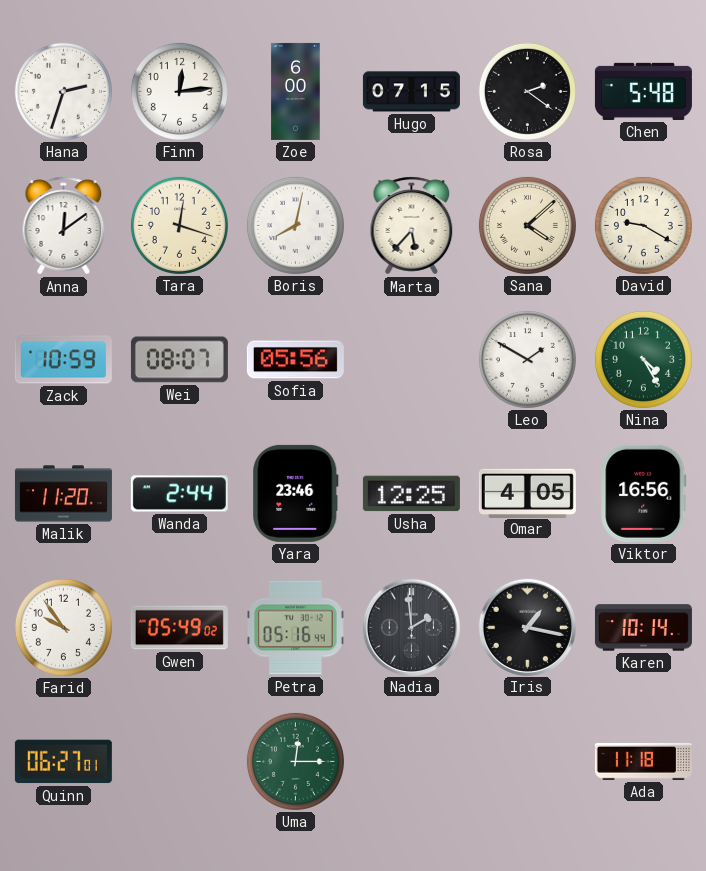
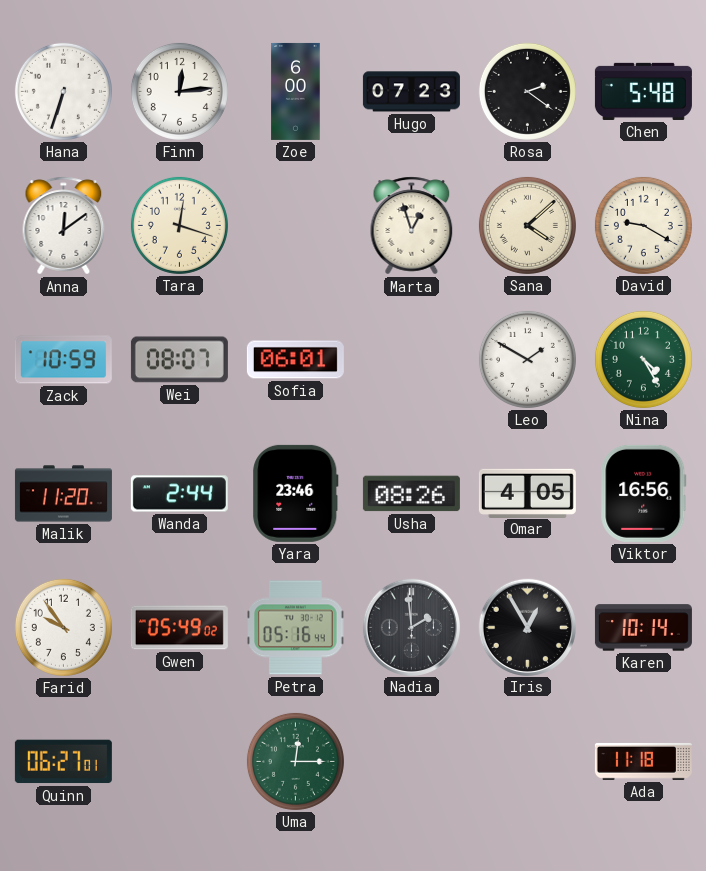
Hana: 2:33 -> 6:33 (63, 91)
Hugo: 07:15 -> 07:23 (411, 92)
Boris: 8:02 -> none (295, 225)
Marta: 5:37 -> 12:57 (412, 226)
Sofia: 05:56 -> 06:01 (295, 360)
Usha: 12:25 -> 08:26 (411, 494)
Iris: 1:17 -> 12:55 (527, 627)
